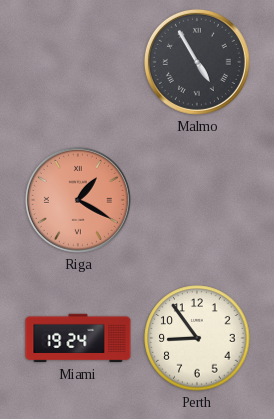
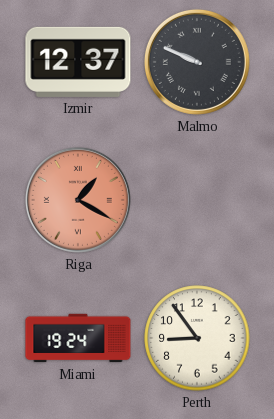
Izmir: none -> 12:37 (78, 62)
Malmo: 4:55 -> 9:49 (197, 62)
